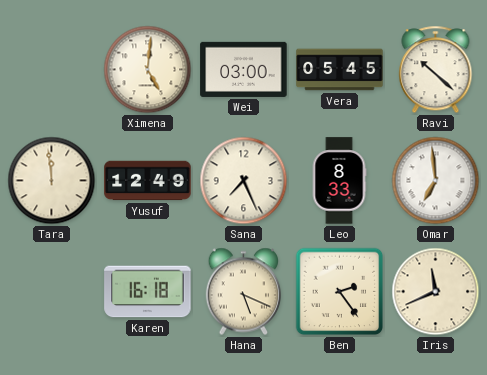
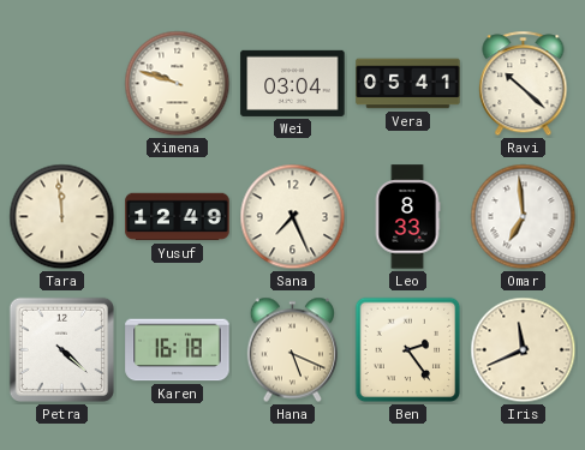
Ximena: 5:01 -> 9:48 (178, 84)
Wei: 03:00 -> 03:04 (293, 83)
Vera: 05:45 -> 05:41 (408, 84)
Petra: none -> 4:22 (61, 349)
